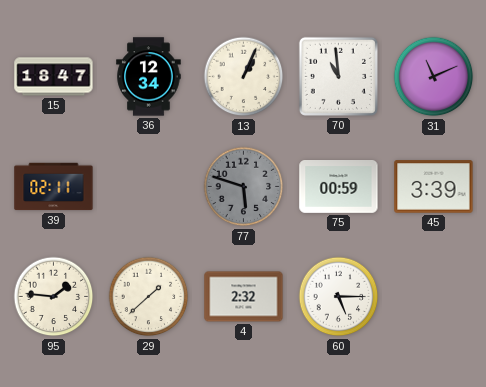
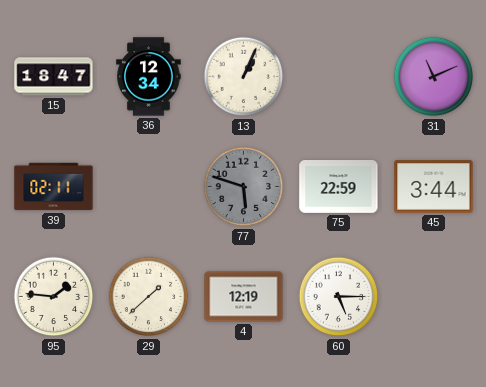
70: 10:59 -> none (338, 76)
75: 00:59 -> 22:59 (339, 187)
45: 3:39 -> 3:44 (434, 187)
4: 2:32 -> 12:19 (244, 297)
